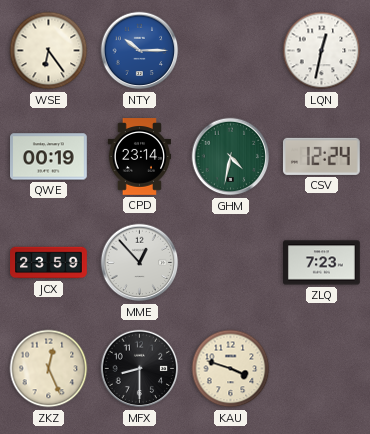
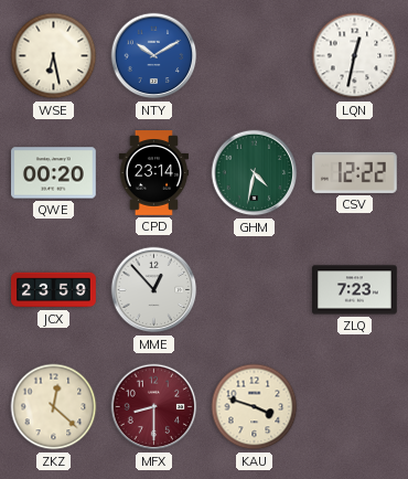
WSE: 6:24 -> 6:28 (54, 56)
NTY: 10:15 -> 10:10 (154, 56)
QWE: 00:19 -> 00:20 (54, 173)
CSV: 12:24 -> 12:22 (354, 172)
ZKZ: 12:26 -> 12:22 (54, 407)
MFX dial: black -> burgundy (154, 407)
